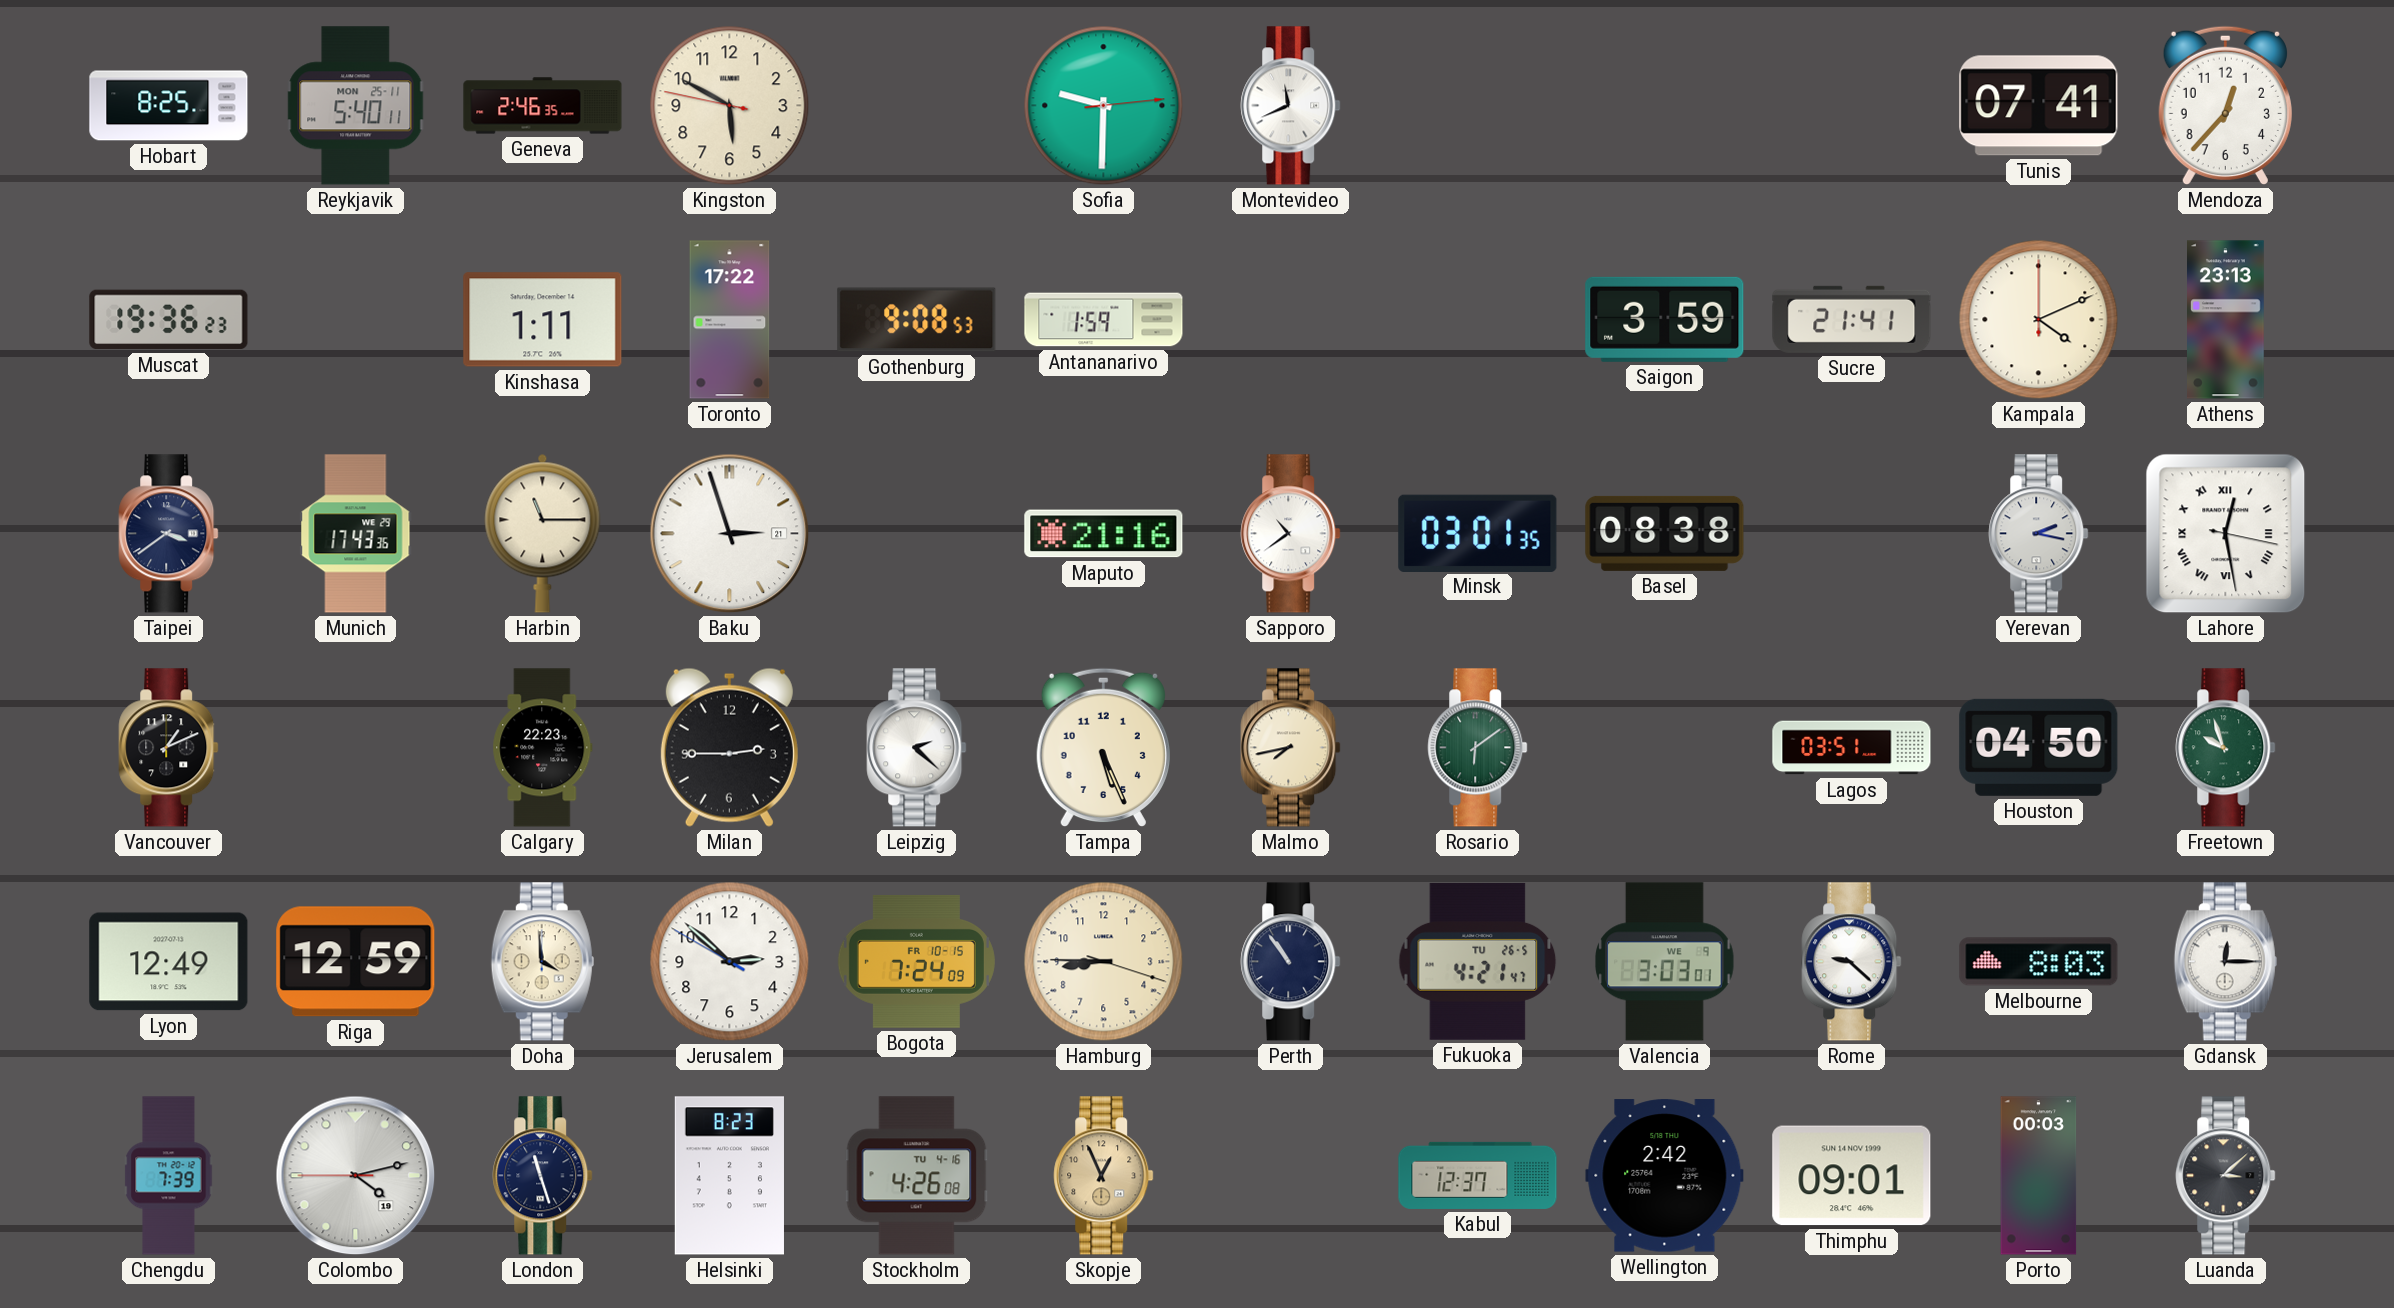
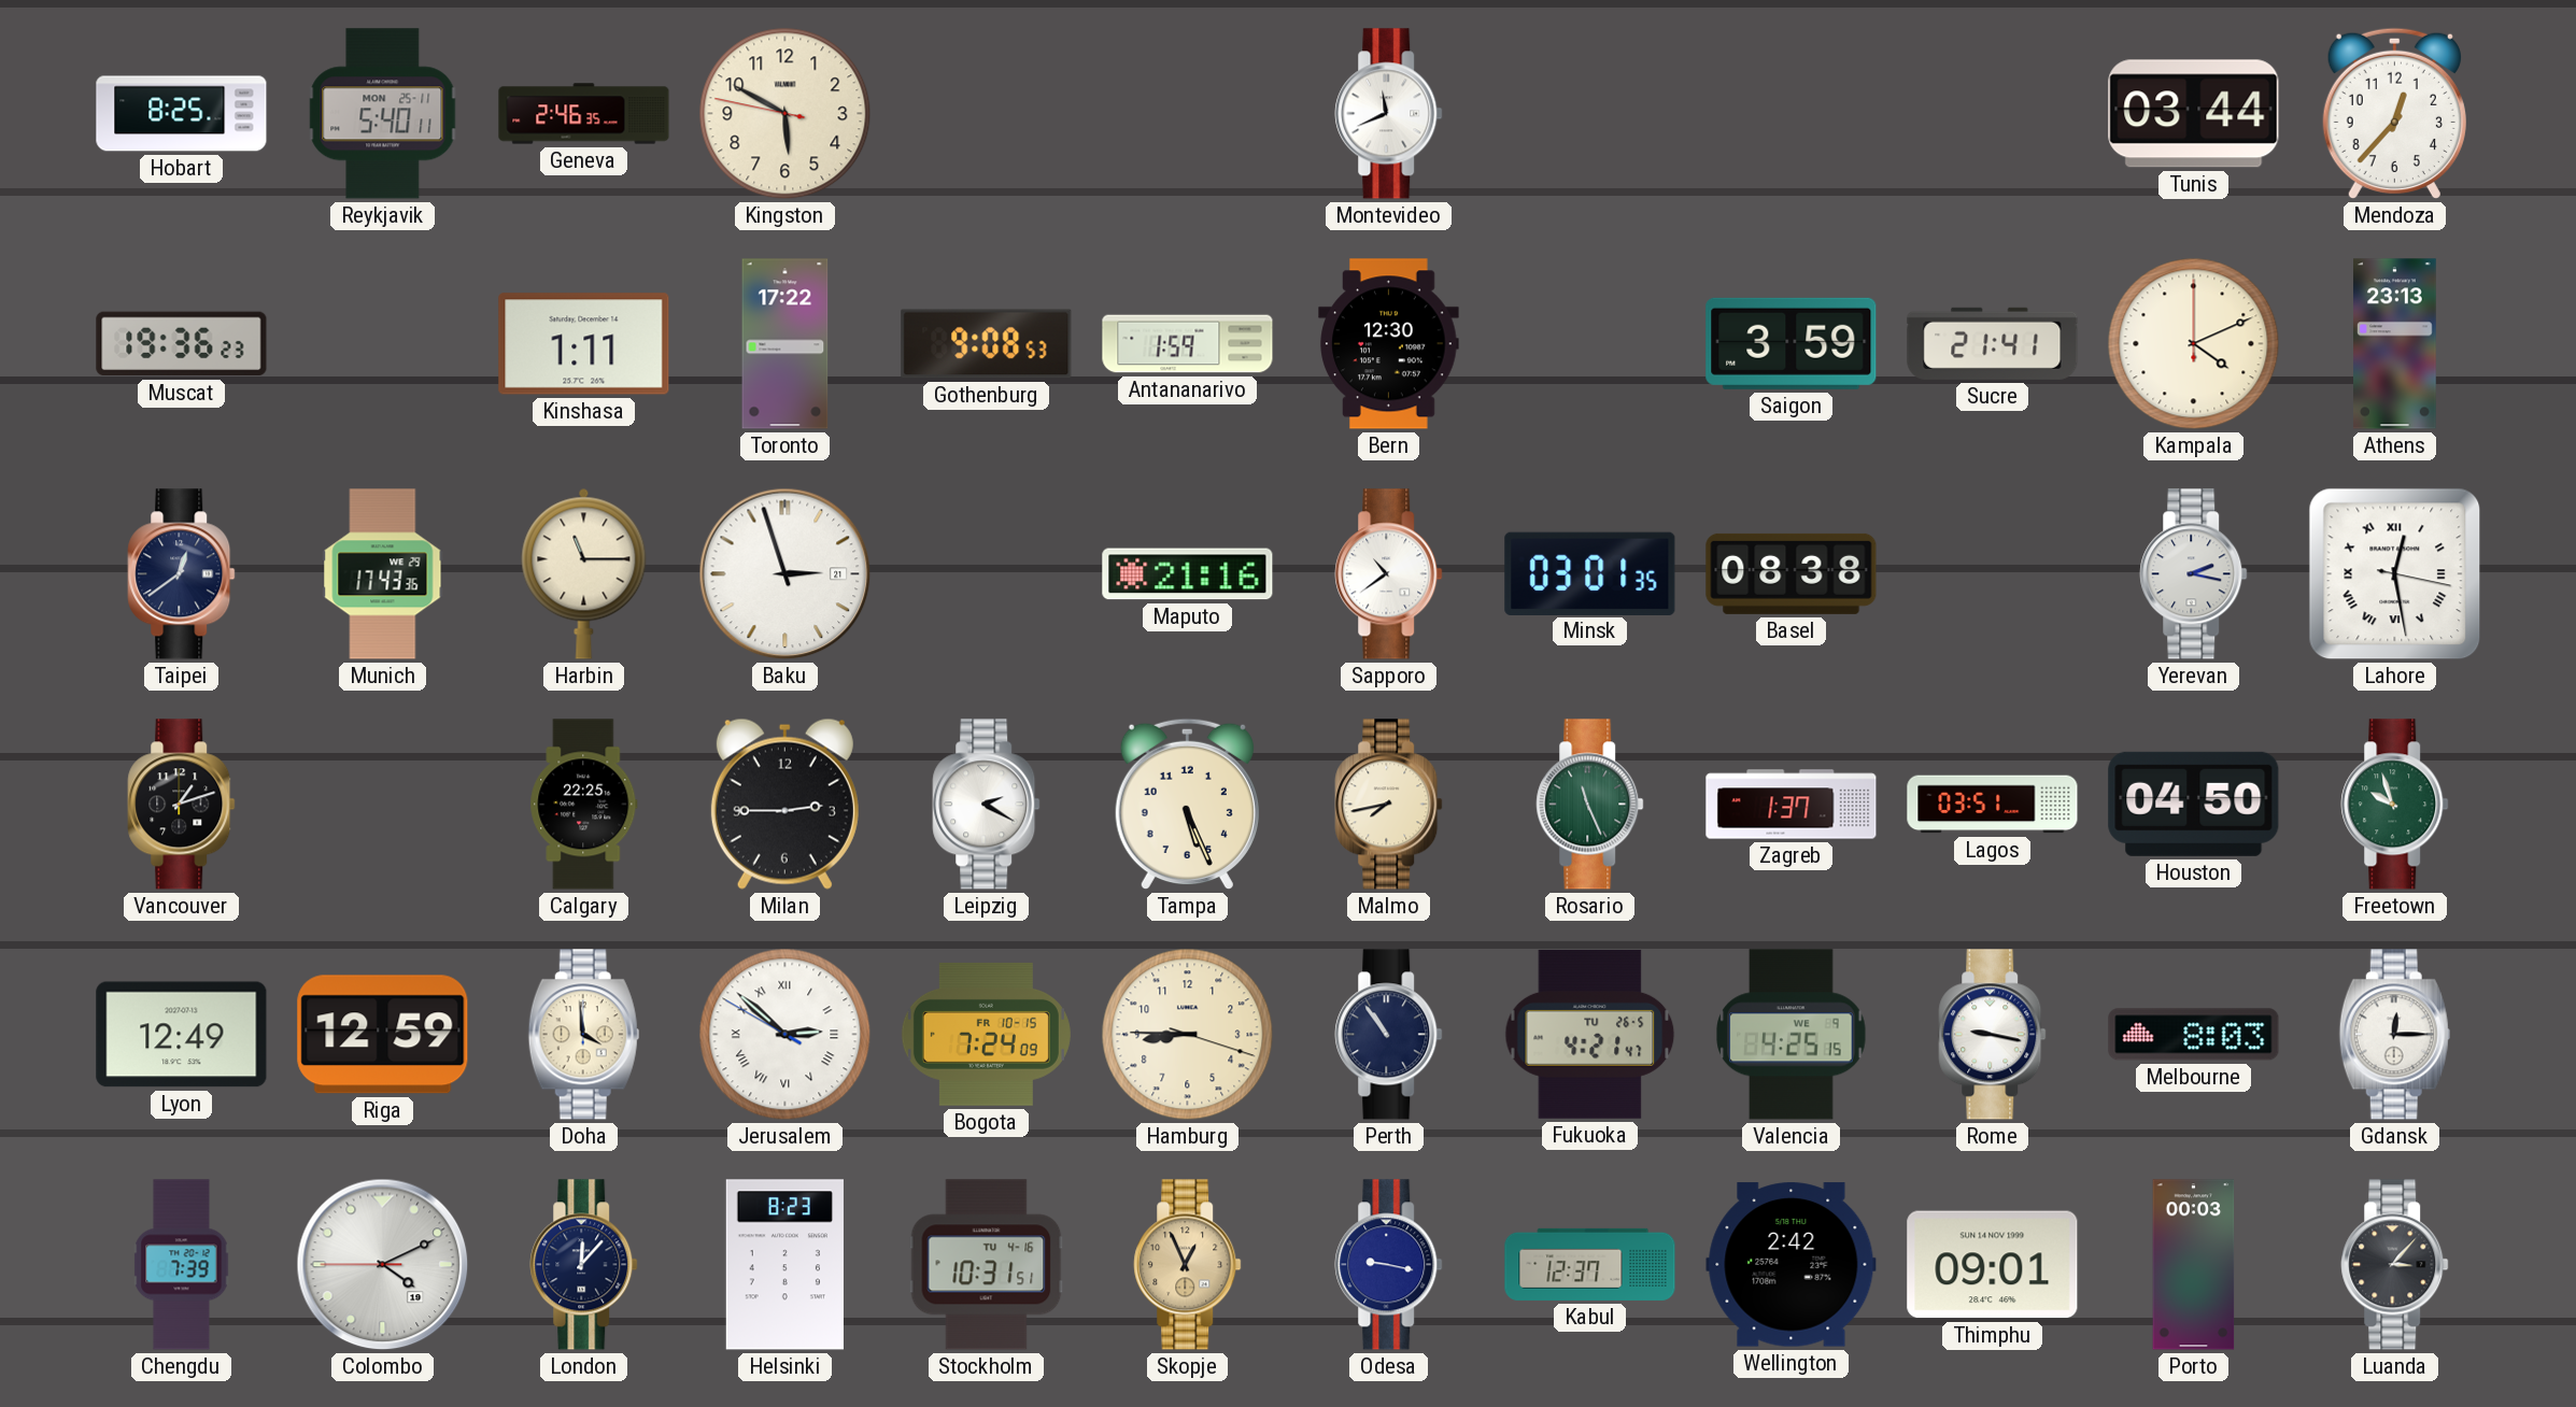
Sofia: 9:30 -> none (1104, 106)
Tunis: 07:41 -> 03:44 (2194, 114)
Bern: none -> 12:30 (1389, 344)
Taipei: 3:39 -> 12:39 (182, 574)
Vancouver: 1:11 -> 1:12 (182, 805)
Calgary: 22:23 -> 22:25 (584, 805)
Leipzig: 2:22 -> 2:20 (987, 805)
Rosario: 6:09 -> 11:26 (1590, 805)
Zagreb: none -> 1:37 (1792, 805)
Jerusalem numerals: Arabic -> Roman (785, 1035)
Valencia: 3:03 -> 4:25 (1792, 1035)
Rome: 9:22 -> 9:17 (1993, 1035)
Colombo: 4:12 -> 4:10 (383, 1265)
London: 11:27 -> 12:07 (584, 1265)
Stockholm: 4:26 -> 10:31 (987, 1265)
Odesa: none -> 9:17 (1389, 1265)
Luanda: 3:08 -> 3:07 (2395, 1265)
